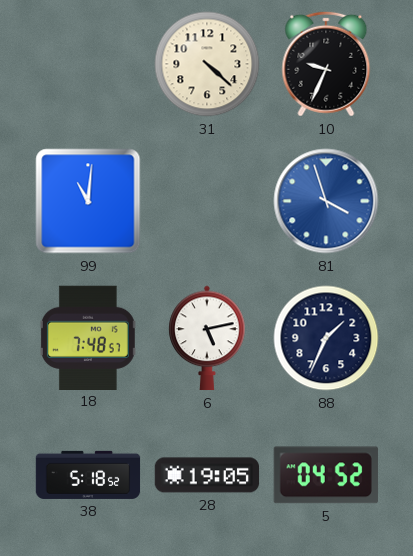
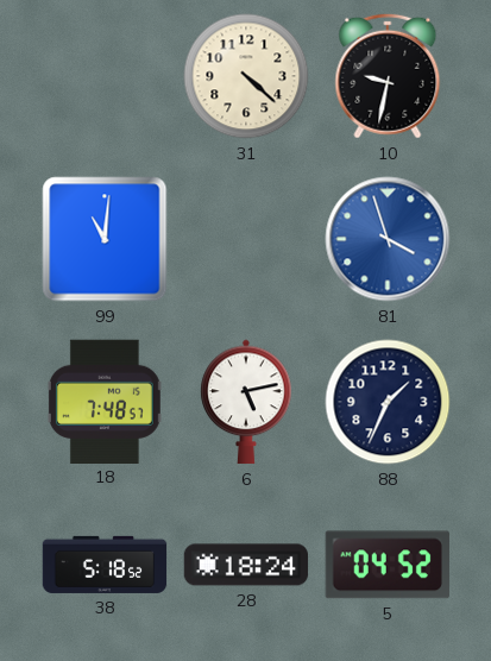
10: 9:34 -> 9:32 (388, 76)
28: 19:05 -> 18:24 (246, 565)
